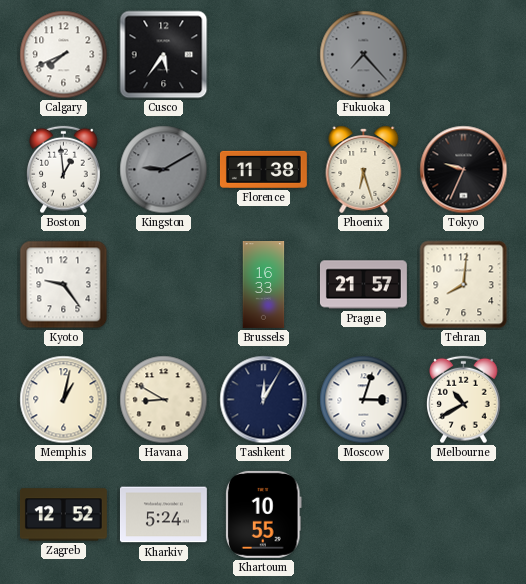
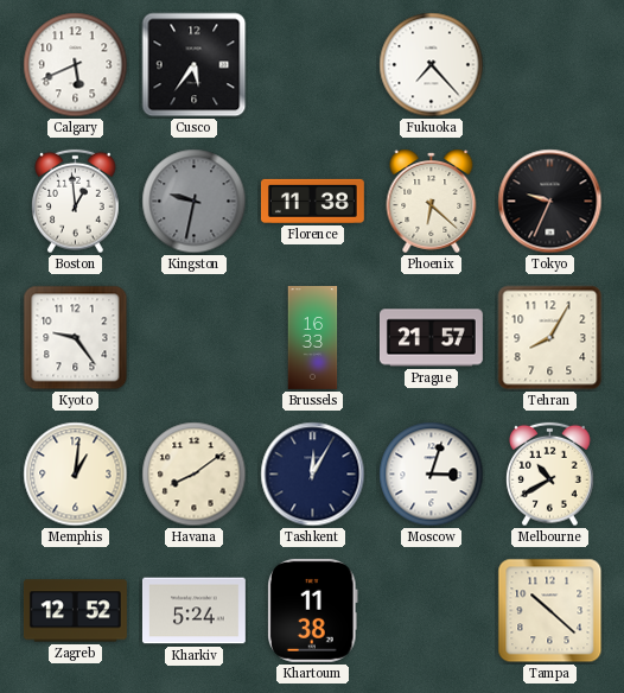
Calgary: 7:41 -> 5:41 (76, 65)
Fukuoka dial: grey -> white (432, 65)
Kingston: 9:10 -> 9:32 (195, 202)
Phoenix: 6:27 -> 6:22 (432, 201)
Tehran: 8:01 -> 8:05 (550, 338)
Memphis: 1:02 -> 1:01 (76, 475)
Havana: 8:50 -> 8:09 (195, 475)
Khartoum: 10:55 -> 11:38 (313, 610)
Tampa: none -> 10:22 (550, 611)
